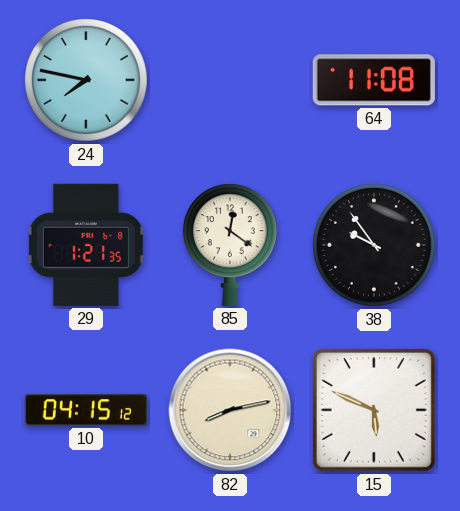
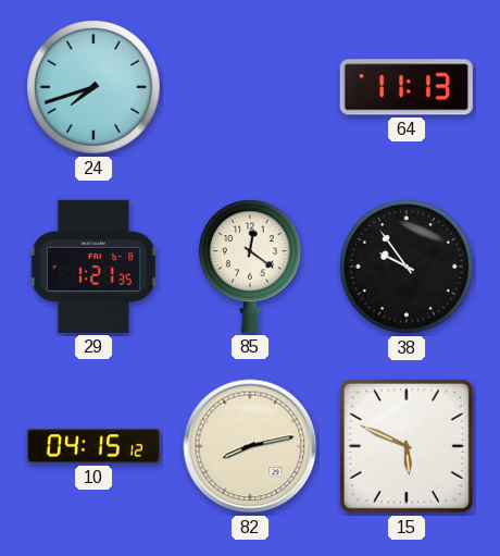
24: 7:47 -> 7:42 (95, 88)
64: 11:08 -> 11:13 (407, 87)
